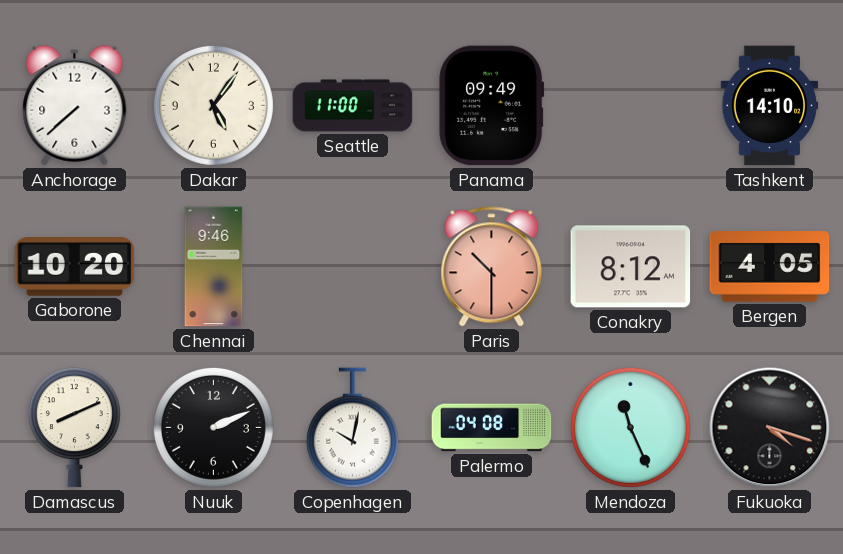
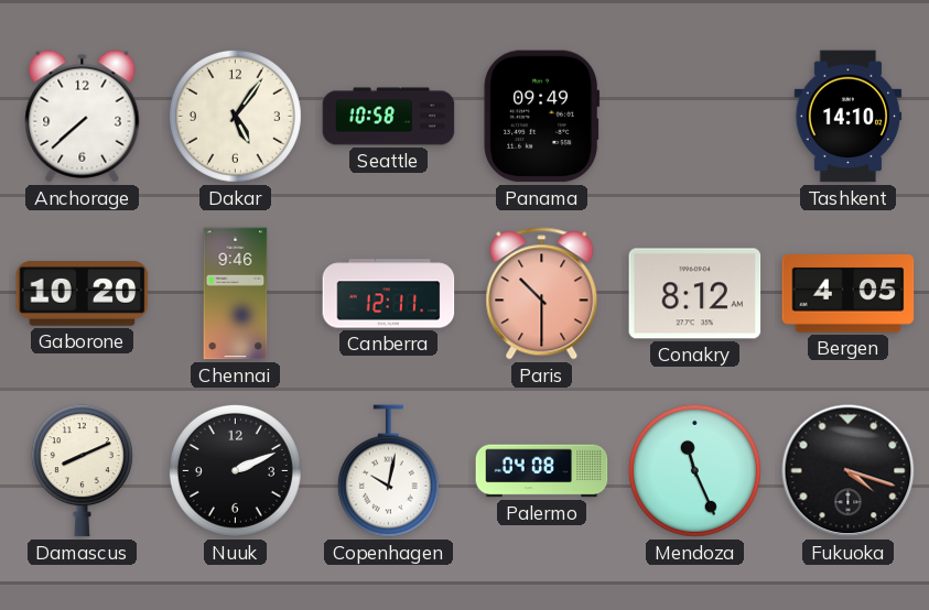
Seattle: 11:00 -> 10:58 (389, 117)
Canberra: none -> 12:11 (389, 294)
